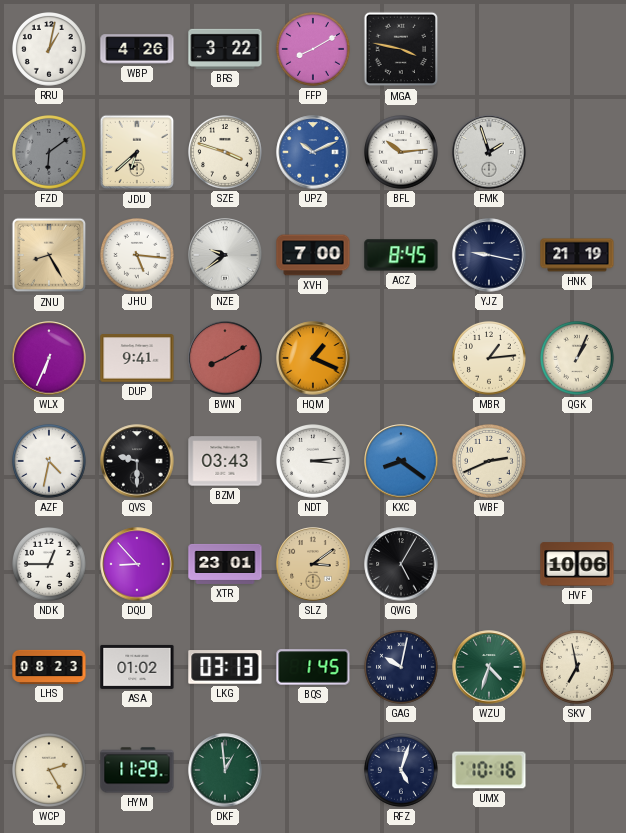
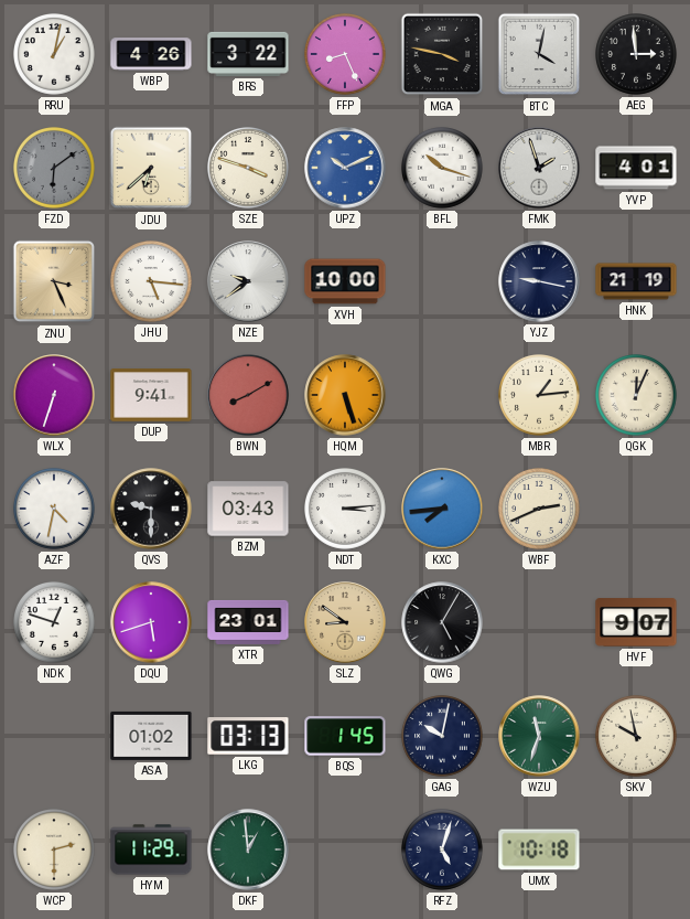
FFP: 8:10 -> 8:26 (346, 55)
BTC: none -> 4:02 (539, 54)
AEG: none -> 2:59 (637, 55)
BFL: 10:14 -> 10:18 (443, 169)
YVP: none -> 4:01 (636, 168)
ZNU: 8:25 -> 3:26 (54, 281)
XVH: 7:00 -> 10:00 (345, 281)
ACZ: 8:45 -> none (401, 255)
WLX: 6:34 -> 6:33 (54, 395)
HQM: 1:19 -> 5:27 (345, 395)
QGK: 1:04 -> 12:04 (637, 396)
KXC: 8:21 -> 7:44 (442, 509)
NDK: 12:45 -> 12:48 (55, 623)
DQU: 8:53 -> 5:42 (151, 622)
SLZ: 3:09 -> 8:51 (345, 622)
HVF: 10:06 -> 9:07 (636, 622)
LHS: 08:23 -> none (49, 667)
WZU: 4:33 -> 11:33 (539, 736)
SKV: 6:58 -> 9:58 (637, 737)
WCP: 2:25 -> 2:30 (55, 851)
UMX: 10:16 -> 10:18 (539, 849)
